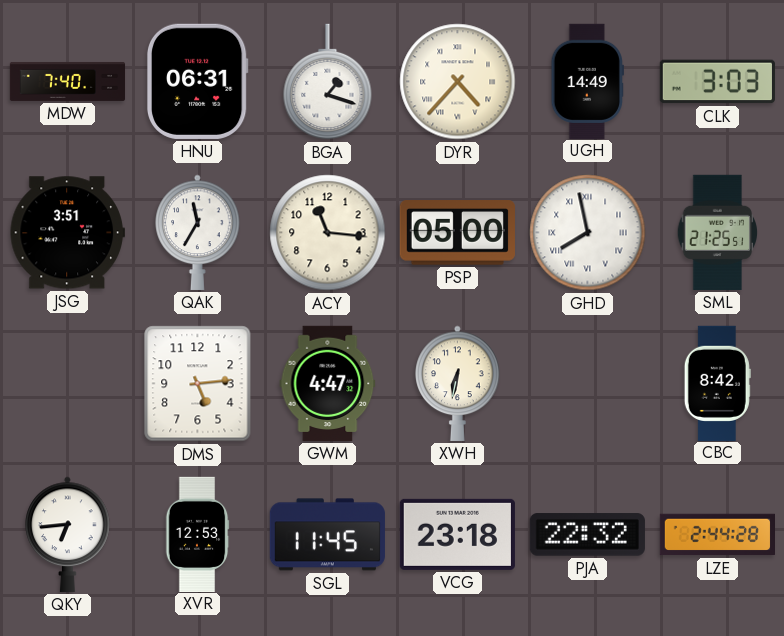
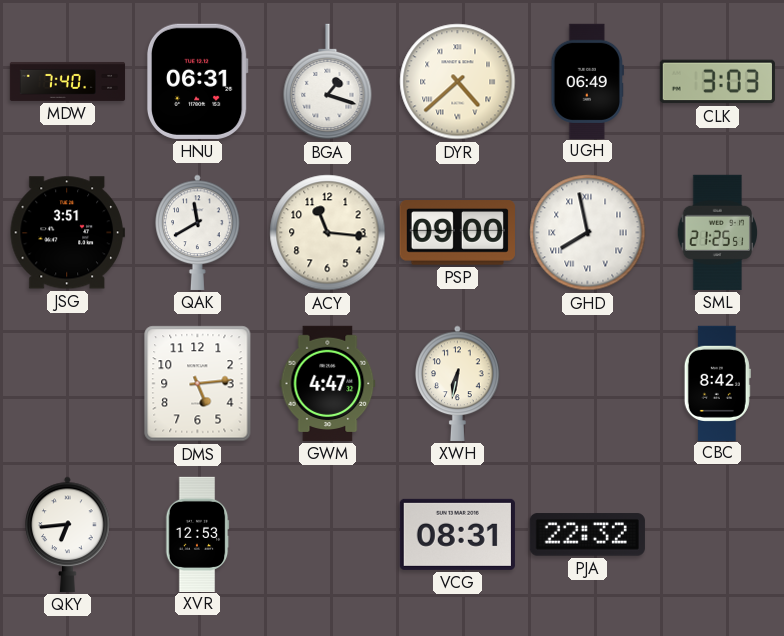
DYR: 4:37 -> 4:38 (458, 82)
UGH: 14:49 -> 06:49 (587, 81)
QAK: 11:35 -> 11:40 (198, 232)
PSP: 05:00 -> 09:00 (457, 233)
SGL: 11:45 -> none (327, 535)
VCG: 23:18 -> 08:31 (457, 534)
LZE: 2:44 -> none (717, 535)
